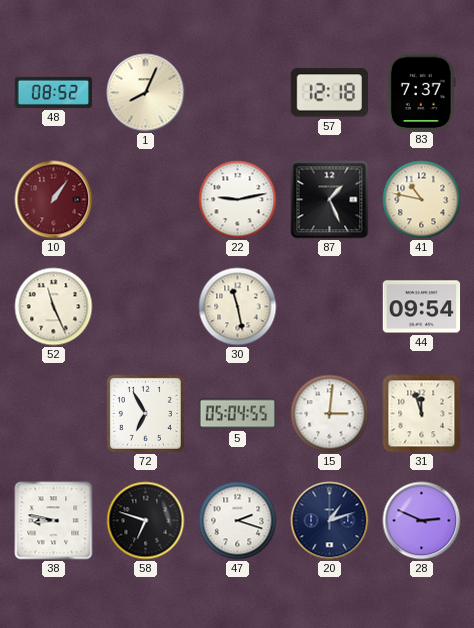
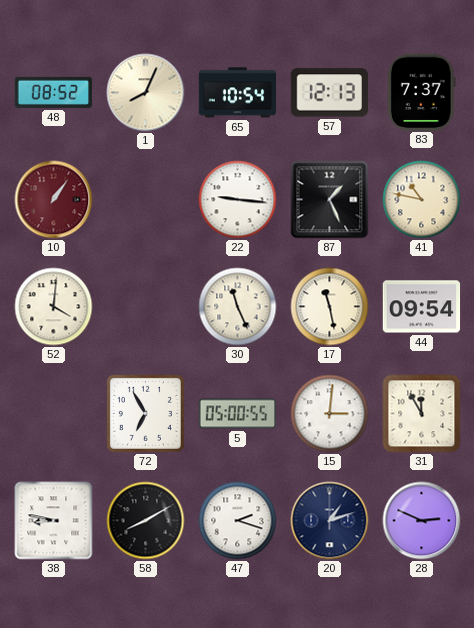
65: none -> 10:54 (238, 93)
57: 12:18 -> 12:13 (329, 93)
22: 9:13 -> 9:16 (238, 200)
52: 11:26 -> 4:01 (54, 307)
30: 11:28 -> 11:26 (238, 307)
17: none -> 11:28 (330, 307)
5: 05:04 -> 05:00 (238, 414)
31: 11:57 -> 11:55 (422, 414)
58: 6:48 -> 8:10 (146, 521)
